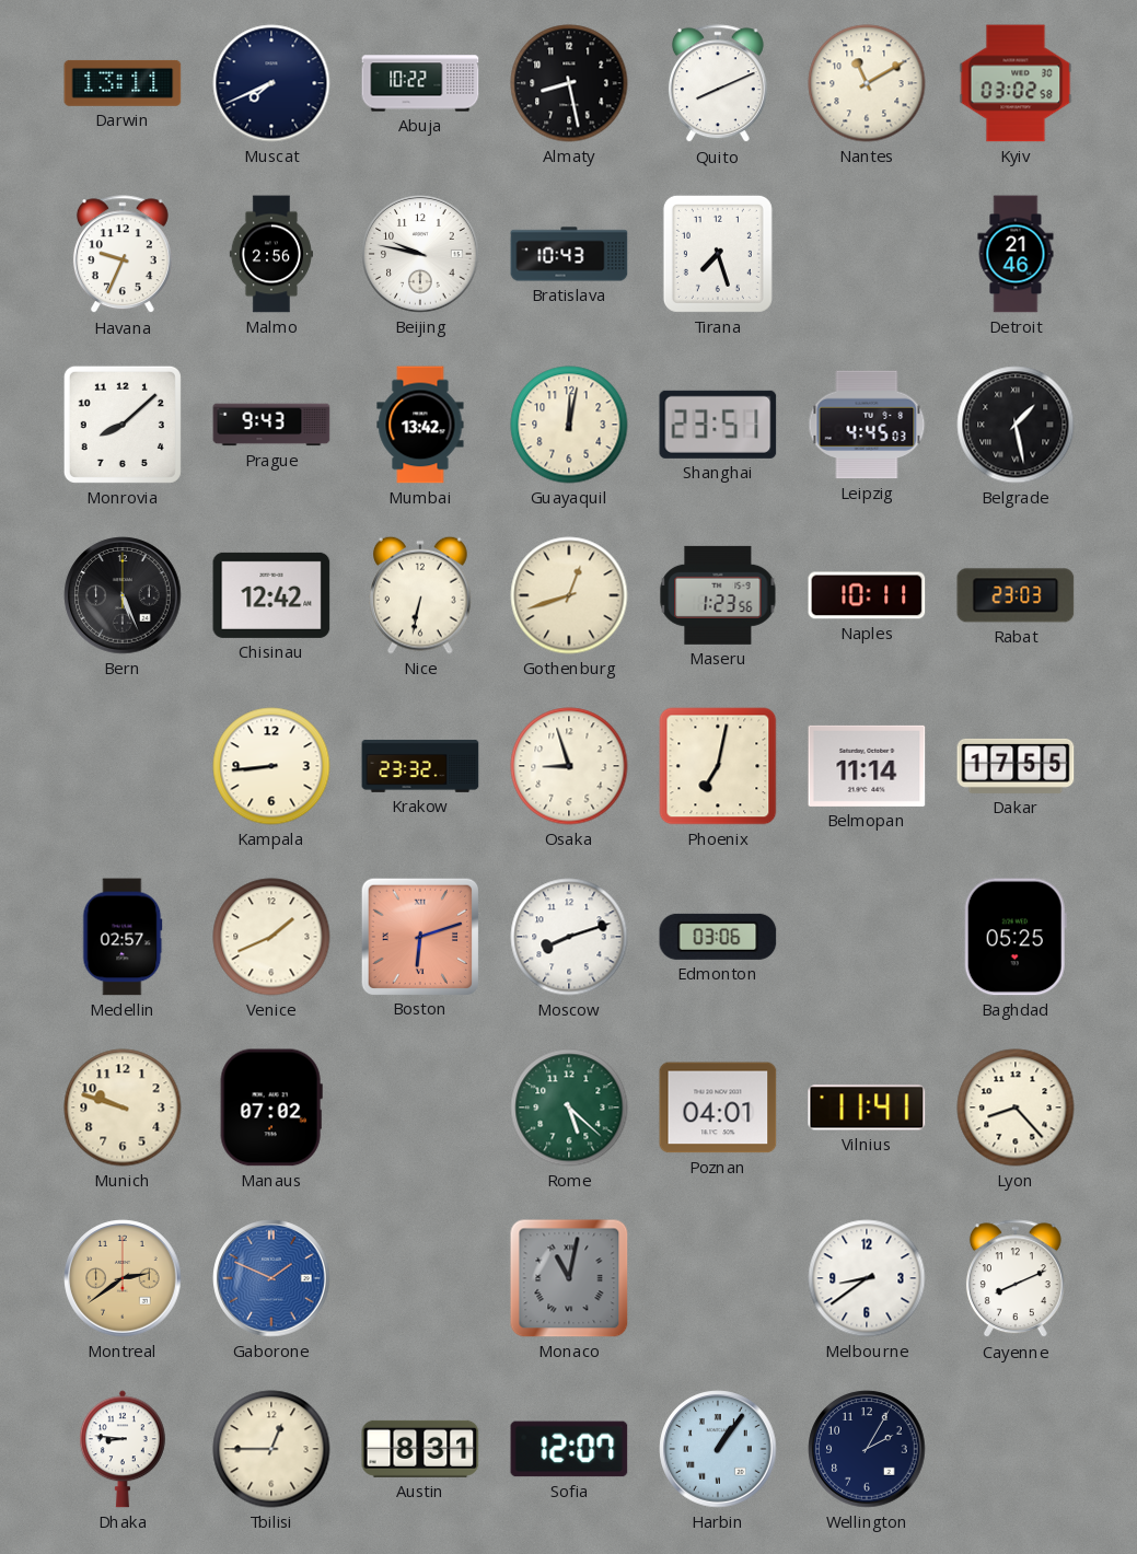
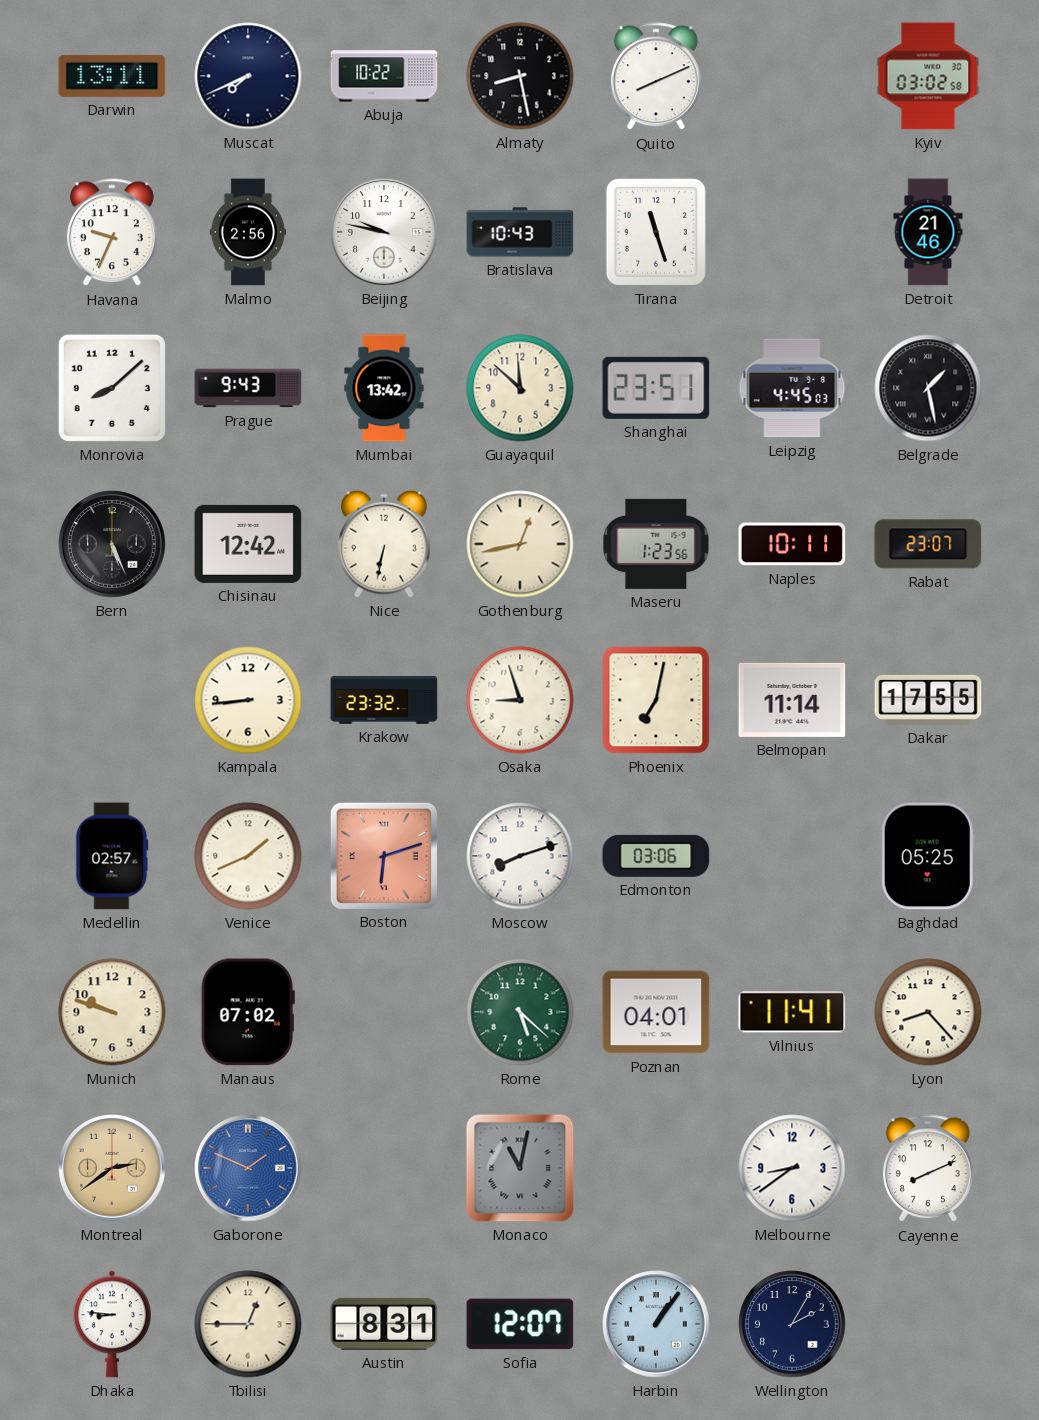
Nantes: 11:10 -> none (867, 83)
Tirana: 7:27 -> 11:27 (656, 232)
Guayaquil: 12:02 -> 11:52 (520, 388)
Gothenburg: 12:42 -> 12:43 (520, 544)
Rabat: 23:03 -> 23:07 (928, 544)
